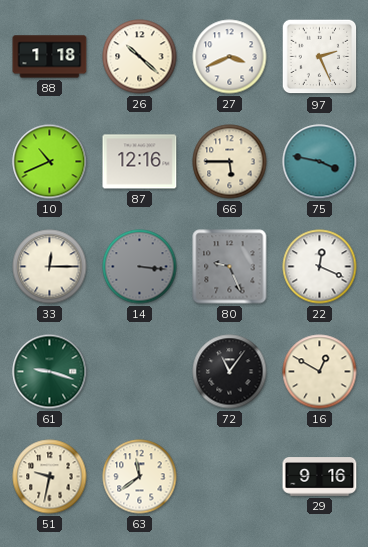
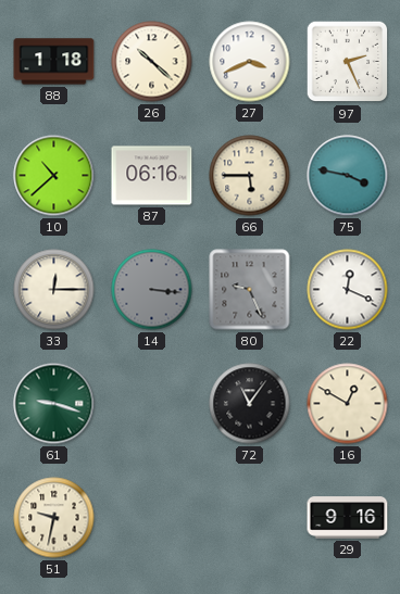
10: 10:41 -> 10:38 (54, 176)
87: 12:16 -> 06:16 (152, 176)
63: 11:39 -> none (140, 477)
